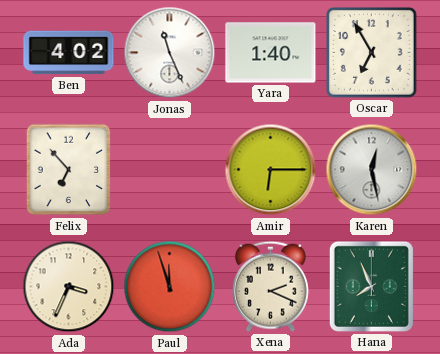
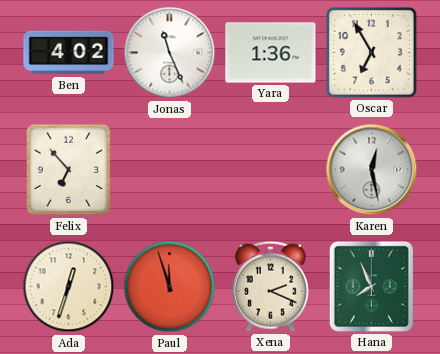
Yara: 1:40 -> 1:36 (271, 53)
Amir: 6:15 -> none (271, 170)
Ada: 3:34 -> 12:33 (69, 287)
